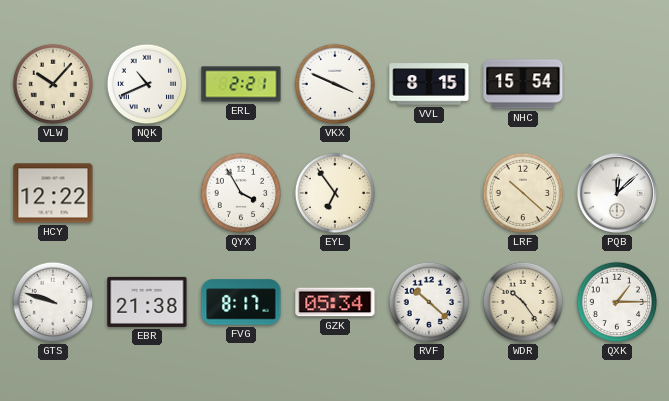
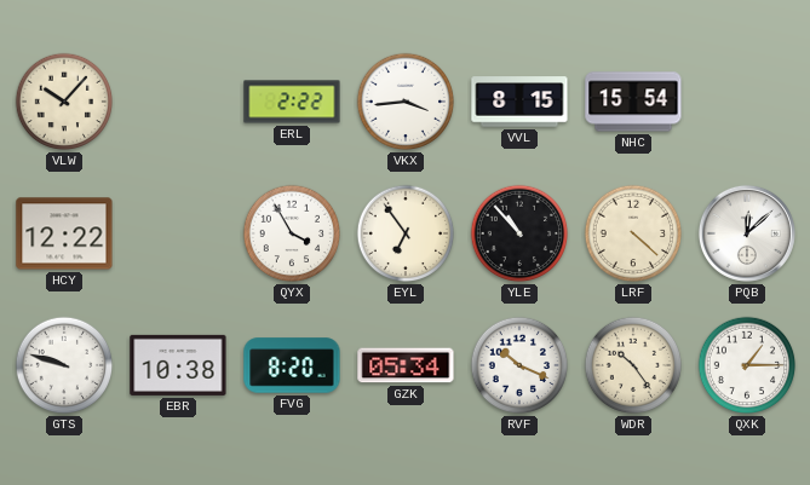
NQK: 10:41 -> none (147, 84)
ERL: 2:21 -> 2:22 (292, 102)
VKX: 3:49 -> 3:44 (406, 102)
YLE: none -> 10:53 (519, 233)
LRF: 10:22 -> 4:22 (633, 233)
EBR: 21:38 -> 10:38 (178, 365)
FVG: 8:17 -> 8:20 (292, 365)
RVF: 10:22 -> 10:19 (519, 365)
